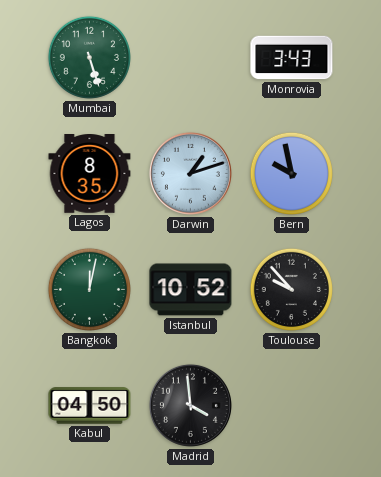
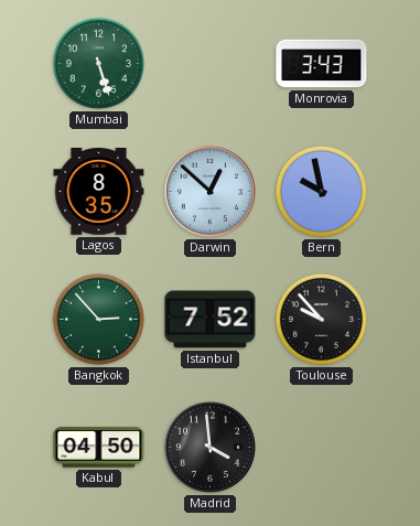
Darwin: 1:12 -> 12:52 (209, 191)
Bangkok: 12:02 -> 2:53 (98, 319)
Istanbul: 10:52 -> 7:52 (211, 320)
